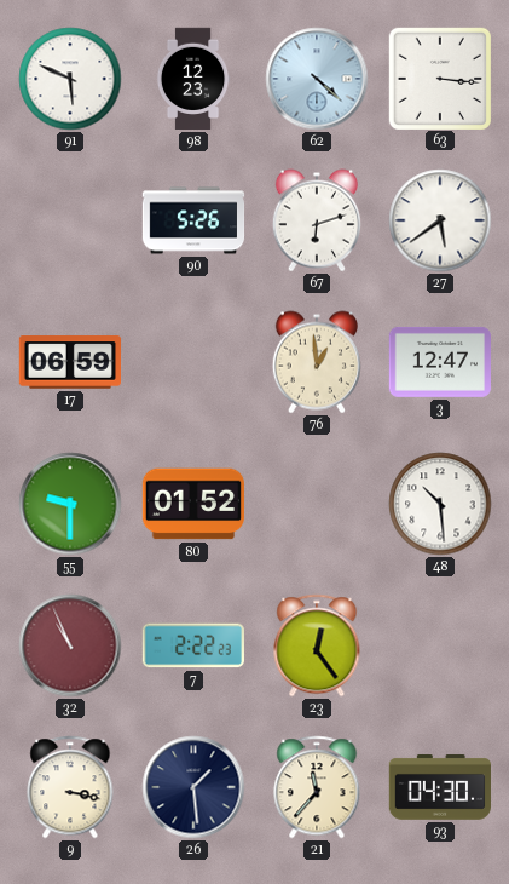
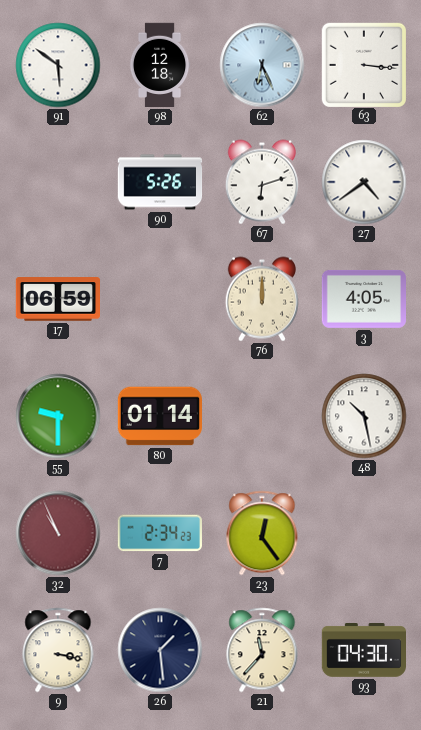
91: 5:49 -> 5:51 (58, 65)
98: 12:23 -> 12:18 (160, 65)
62: 4:22 -> 6:26 (262, 65)
27: 5:39 -> 4:39 (364, 182)
76: 12:59 -> 12:00 (262, 299)
3: 12:47 -> 4:05 (363, 299)
80: 01:52 -> 01:14 (159, 416)
48: 10:29 -> 10:28 (364, 416)
7: 2:22 -> 2:34 (160, 533)
